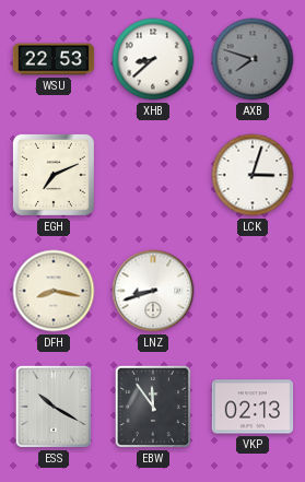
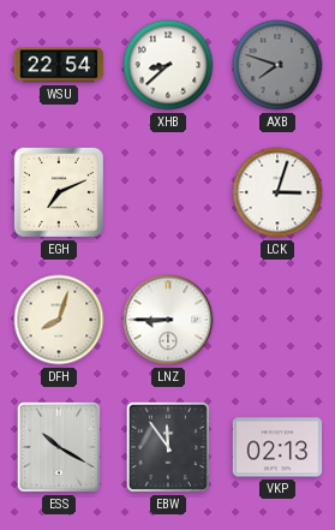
WSU: 22:53 -> 22:54 (59, 65)
DFH: 8:17 -> 8:03 (59, 320)
LNZ: 8:42 -> 8:45 (168, 320)
